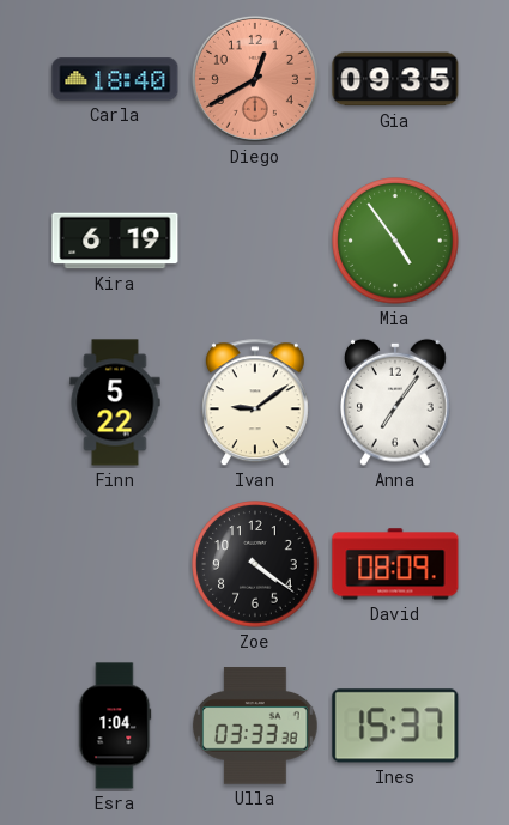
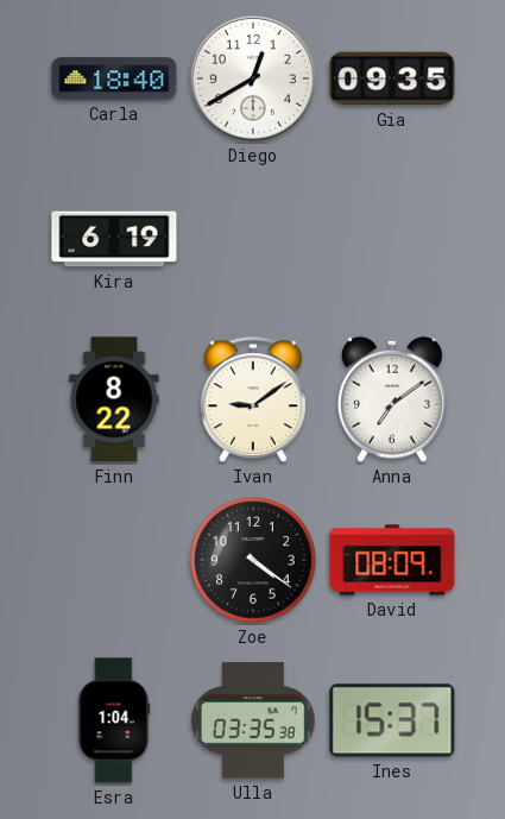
Diego dial: salmon -> white (253, 78)
Mia: 4:54 -> none (395, 241)
Finn: 5:22 -> 8:22 (114, 399)
Anna: 7:06 -> 7:09 (393, 399)
Ulla: 03:33 -> 03:35 (254, 720)
